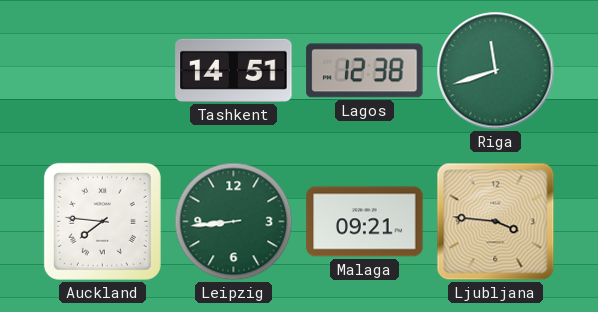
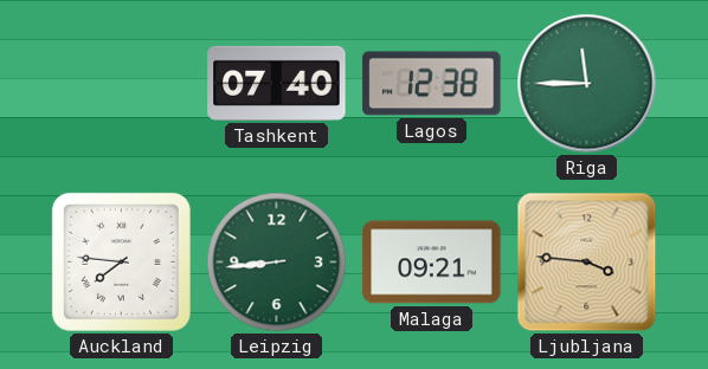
Tashkent: 14:51 -> 07:40 (277, 83)
Riga: 11:42 -> 11:45 (587, 84)
